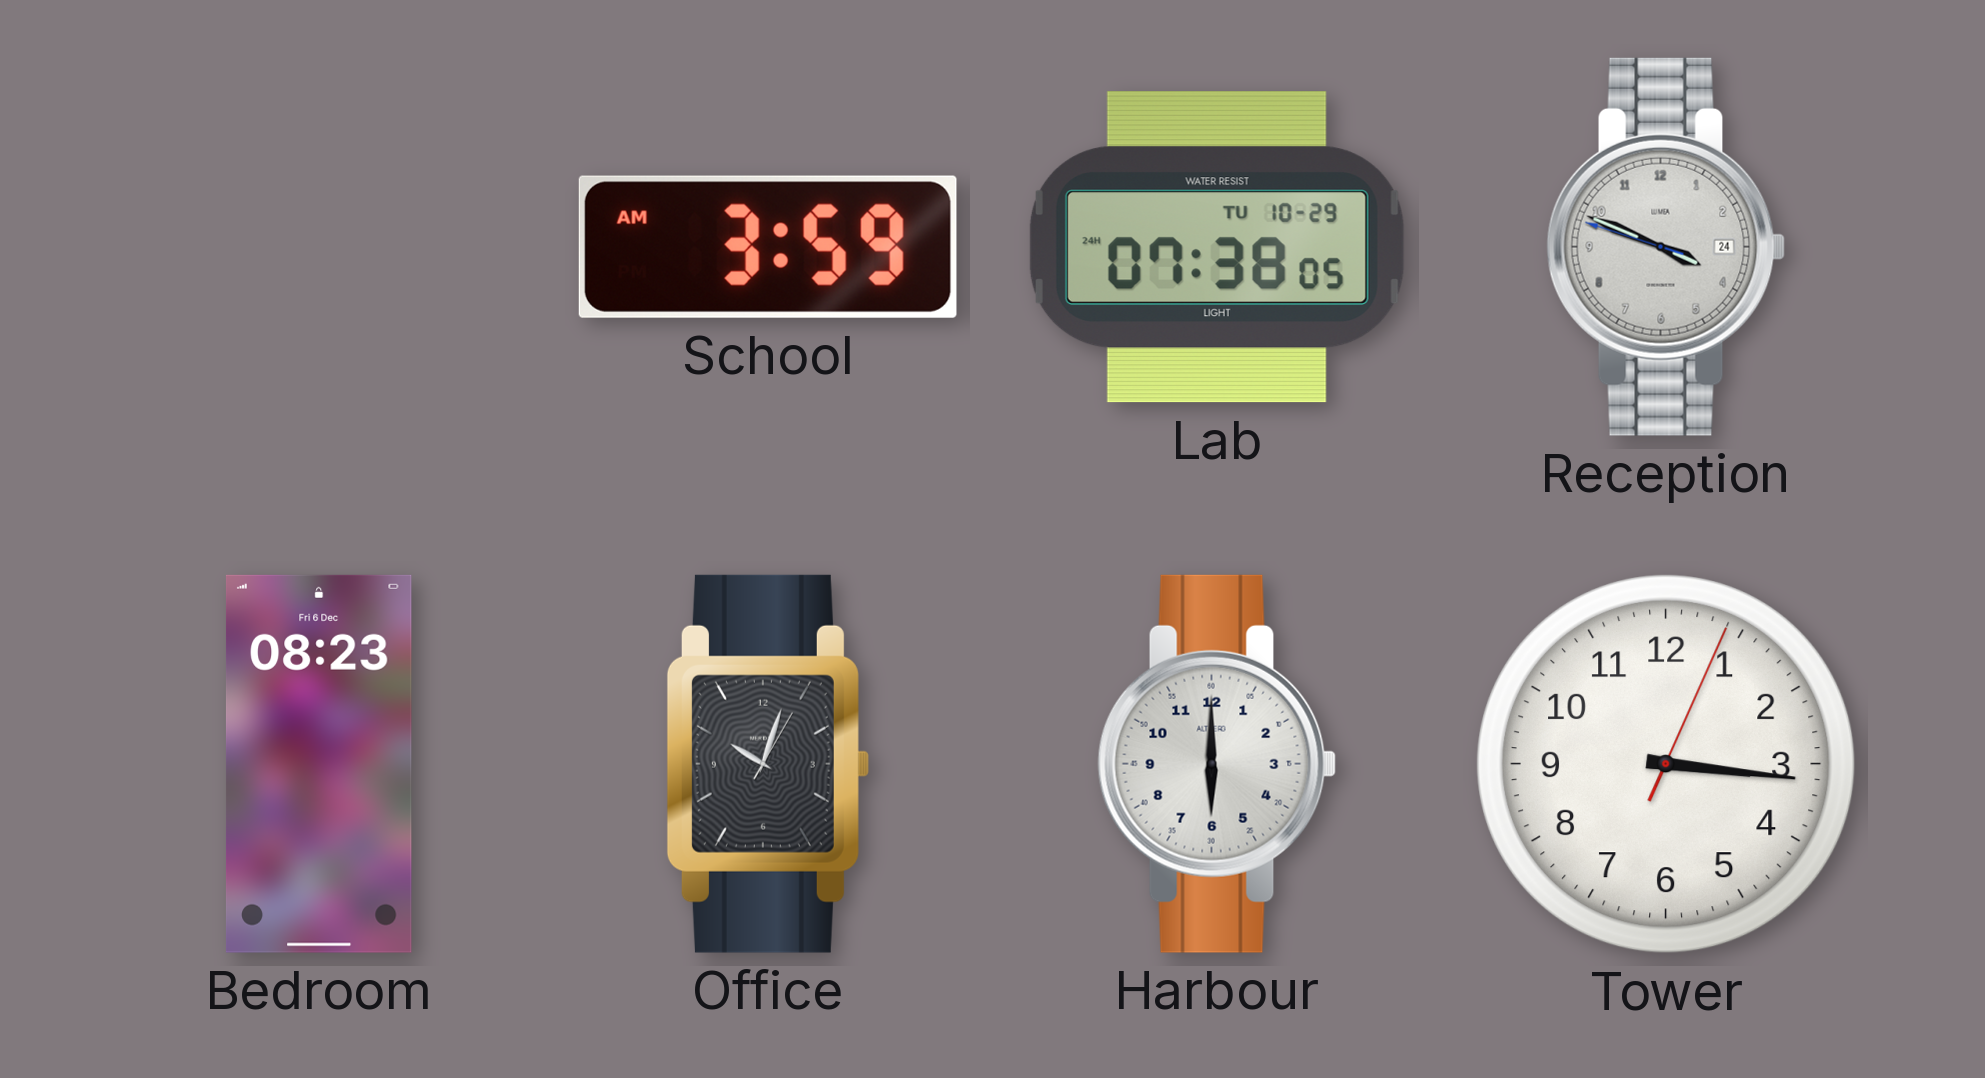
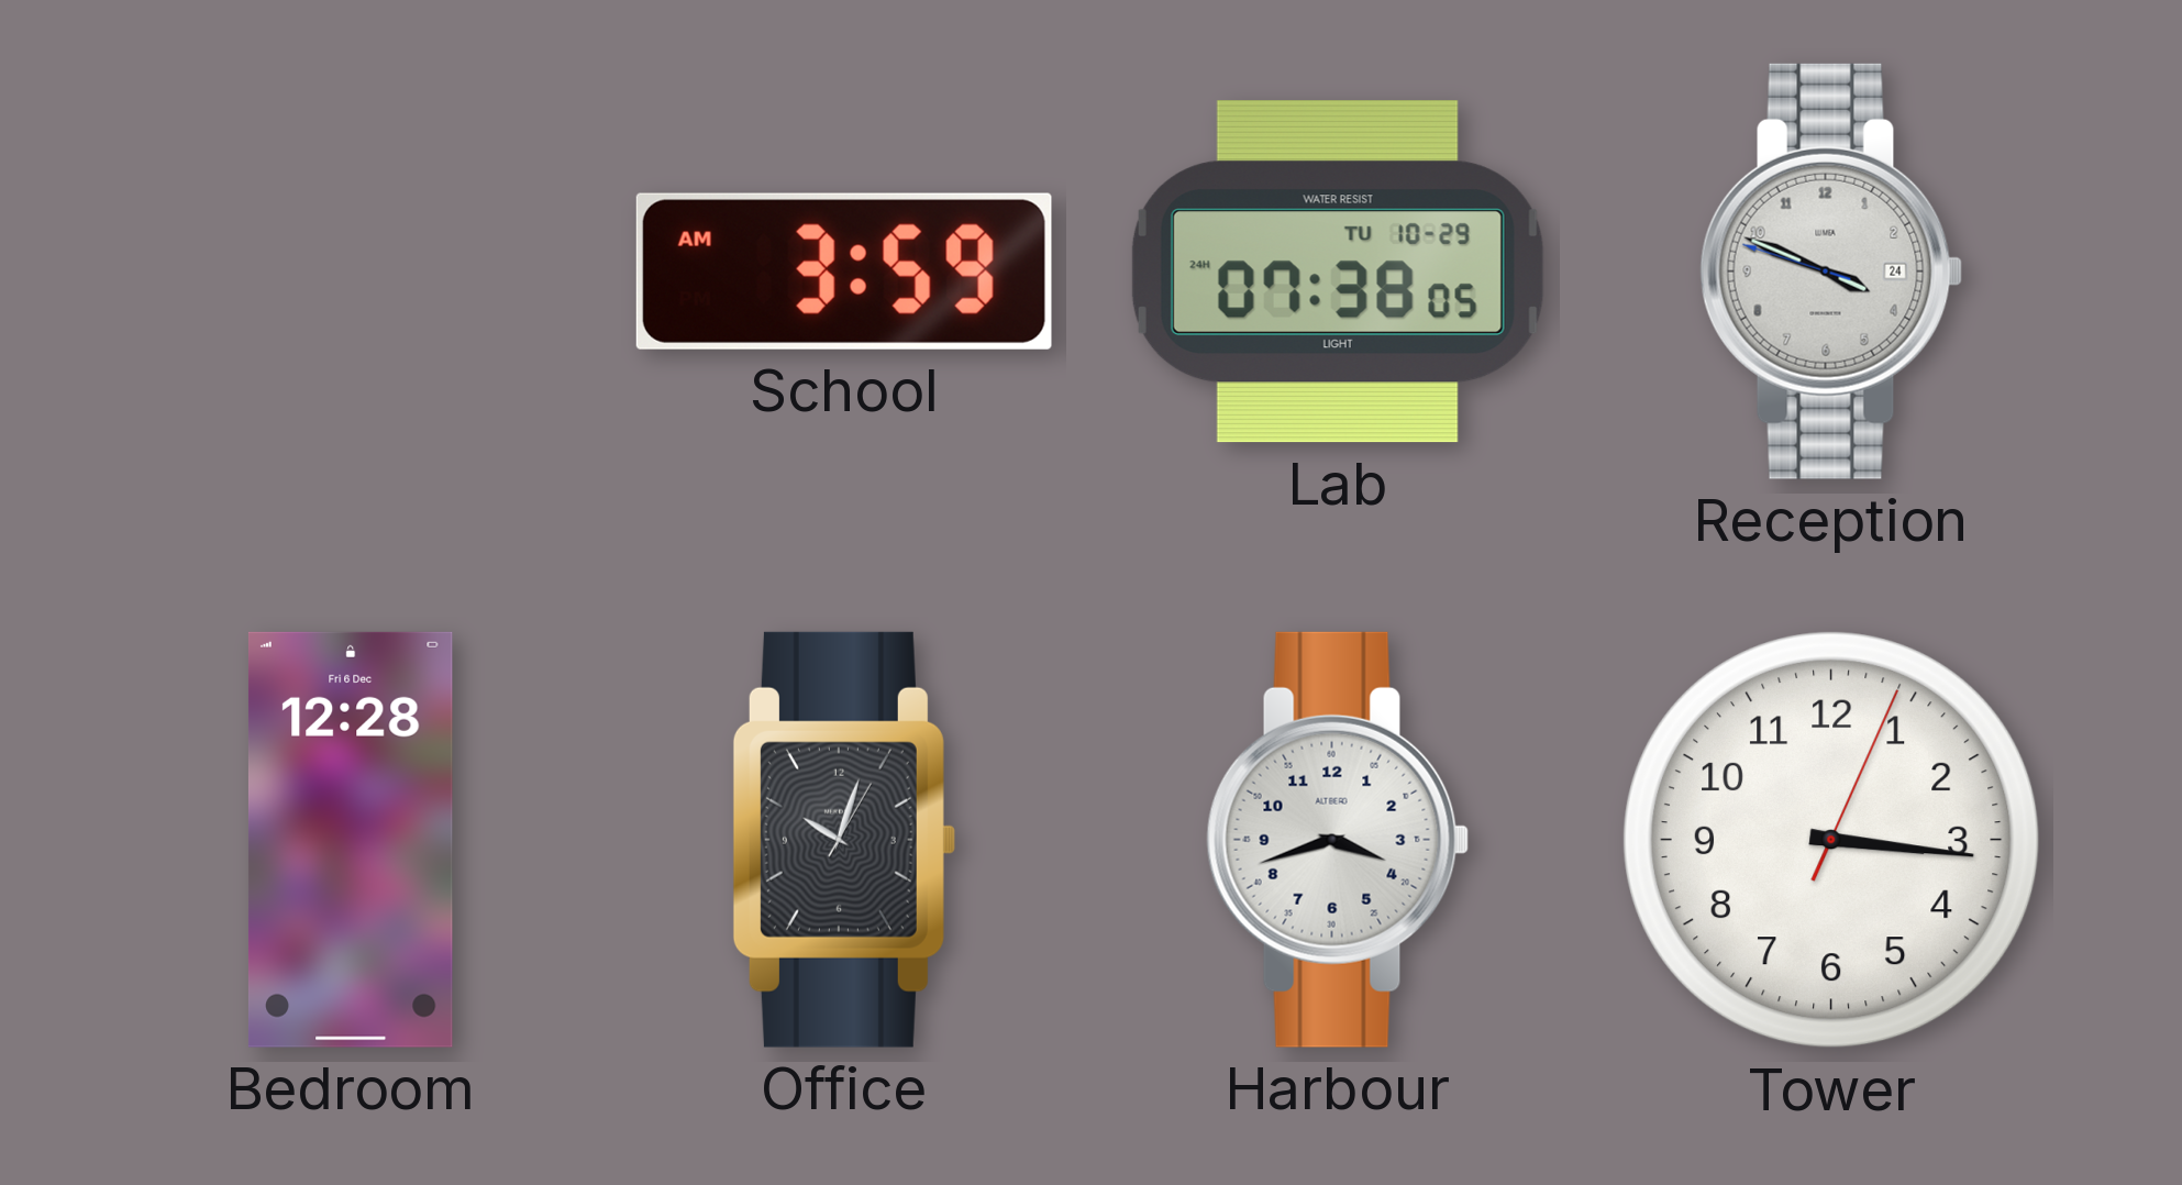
Bedroom: 08:23 -> 12:28 (351, 840)
Harbour: 6:00 -> 3:42 (1338, 840)
